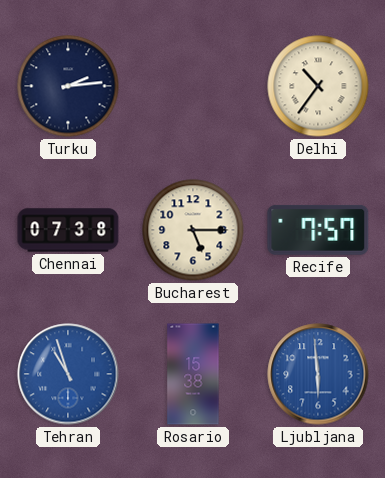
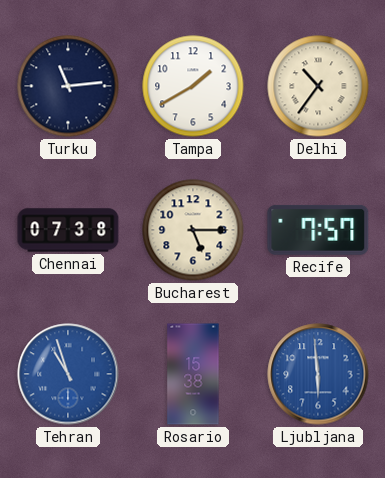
Turku: 2:14 -> 11:14 (68, 86)
Tampa: none -> 1:40 (193, 86)
